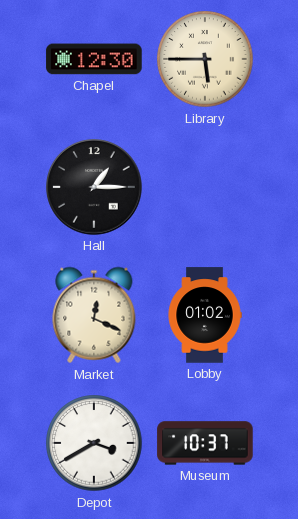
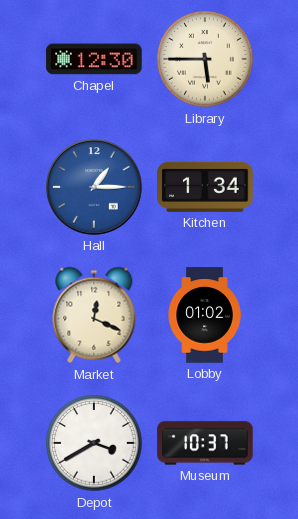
Hall dial: black -> blue (94, 187)
Kitchen: none -> 1:34 (205, 187)
